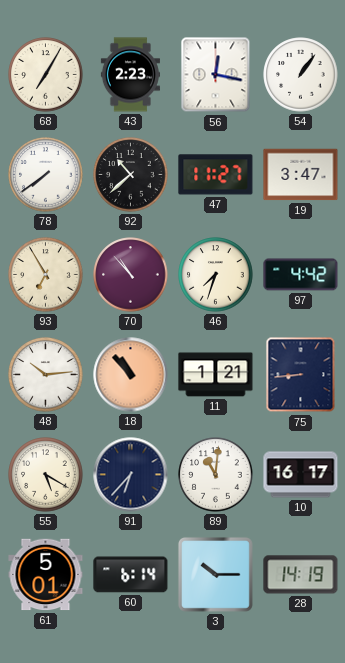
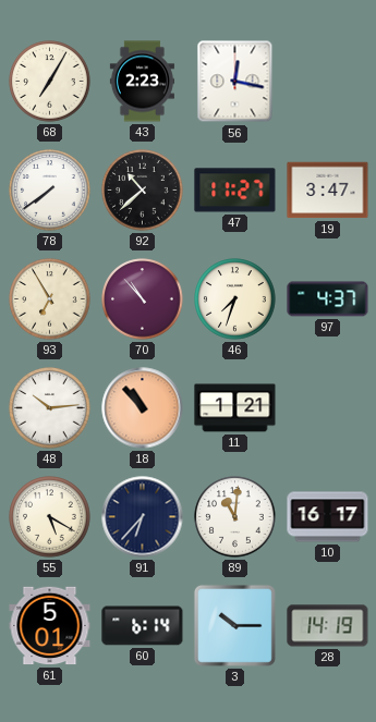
54: 1:06 -> none (301, 75)
97: 4:42 -> 4:37 (328, 299)
75: 8:44 -> none (301, 375)
